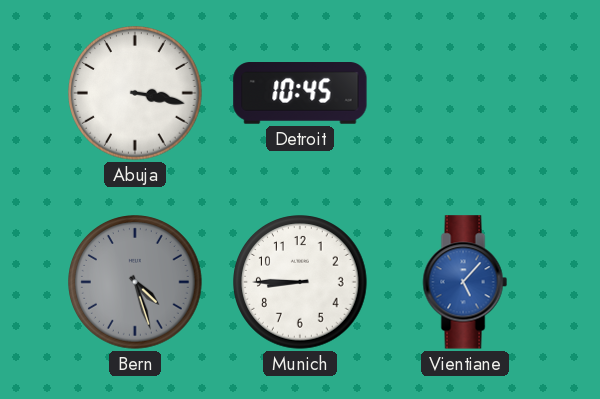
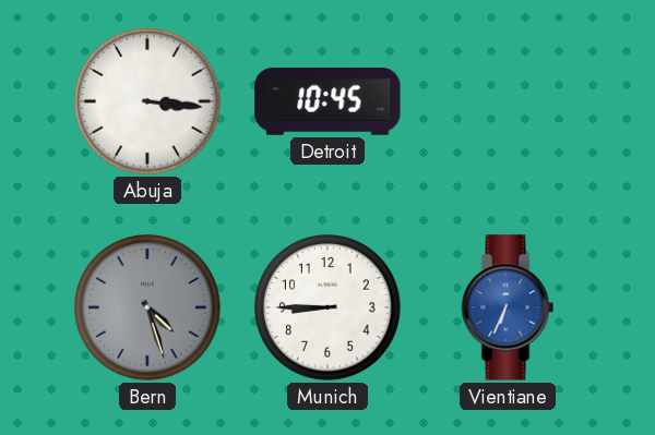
Abuja: 3:17 -> 3:16 (147, 101)
Vientiane: 5:07 -> 6:34 (508, 307)
